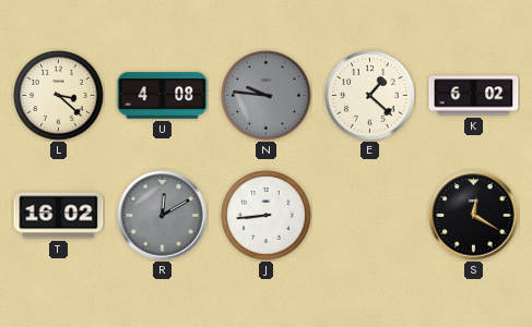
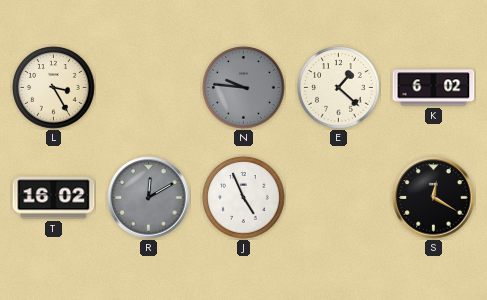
L: 3:22 -> 3:25 (54, 88)
U: 4:08 -> none (163, 96)
J: 8:44 -> 4:56 (244, 198)
